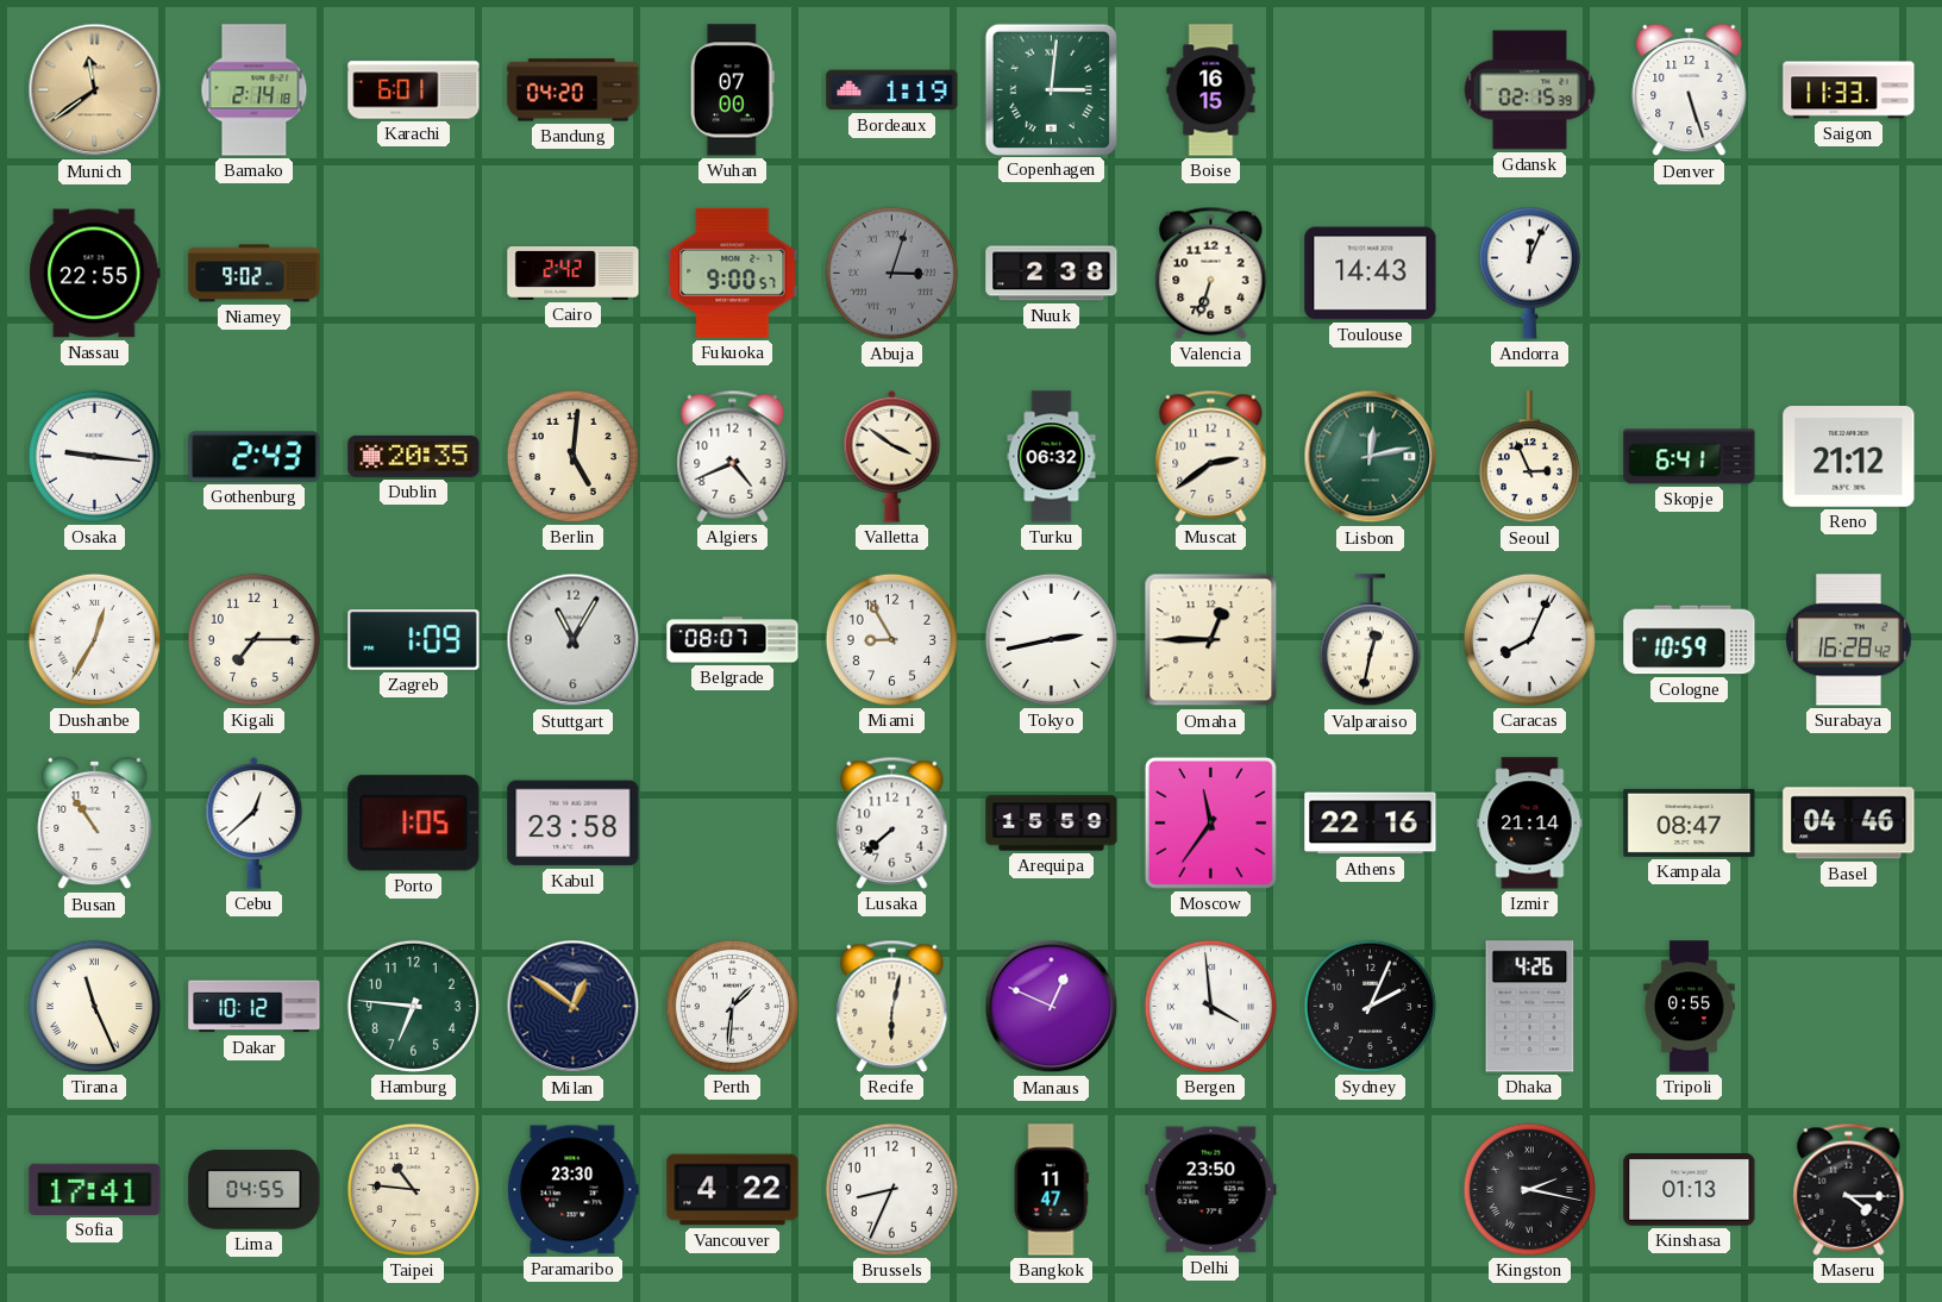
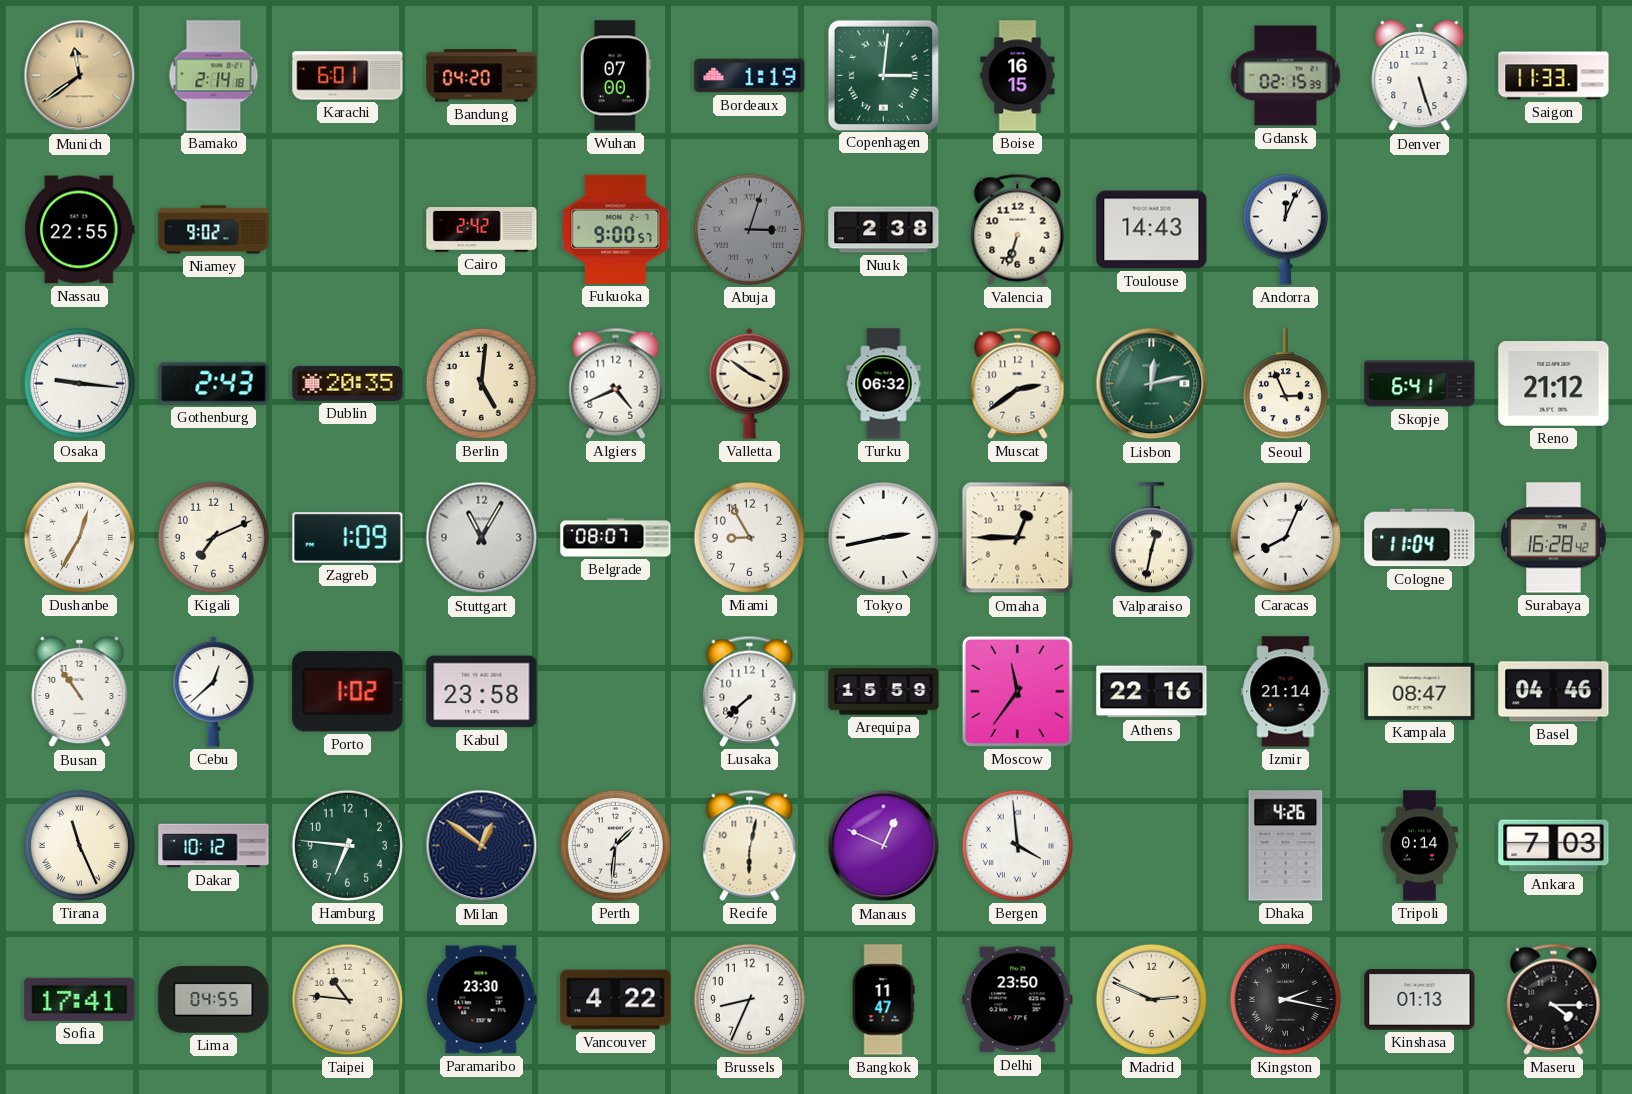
Kigali: 7:15 -> 7:11 (213, 537)
Cologne: 10:59 -> 11:04 (1420, 538)
Porto: 1:05 -> 1:02 (348, 692)
Sydney: 2:04 -> none (1370, 1006)
Tripoli: 0:55 -> 0:14 (1420, 846)
Ankara: none -> 7:03 (1554, 846)
Madrid: none -> 2:49 (1151, 999)
